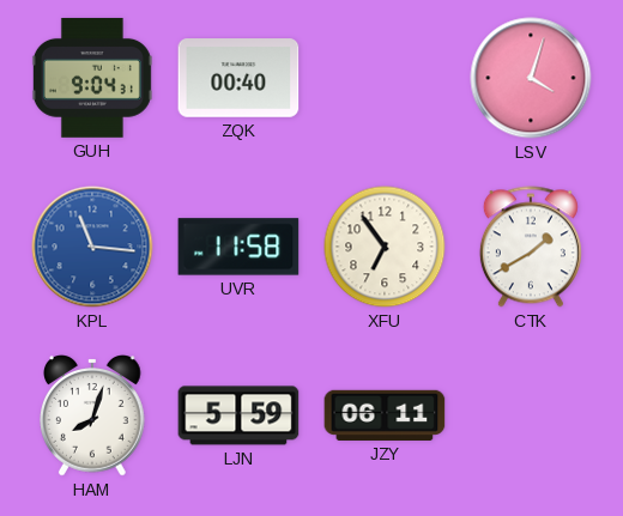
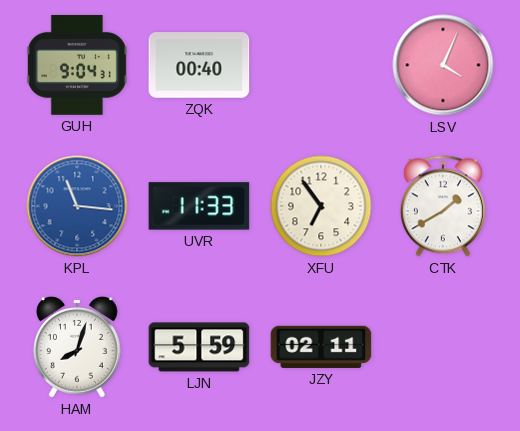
LSV: 4:03 -> 4:04 (443, 65)
UVR: 11:58 -> 11:33 (199, 206)
JZY: 06:11 -> 02:11 (321, 347)
